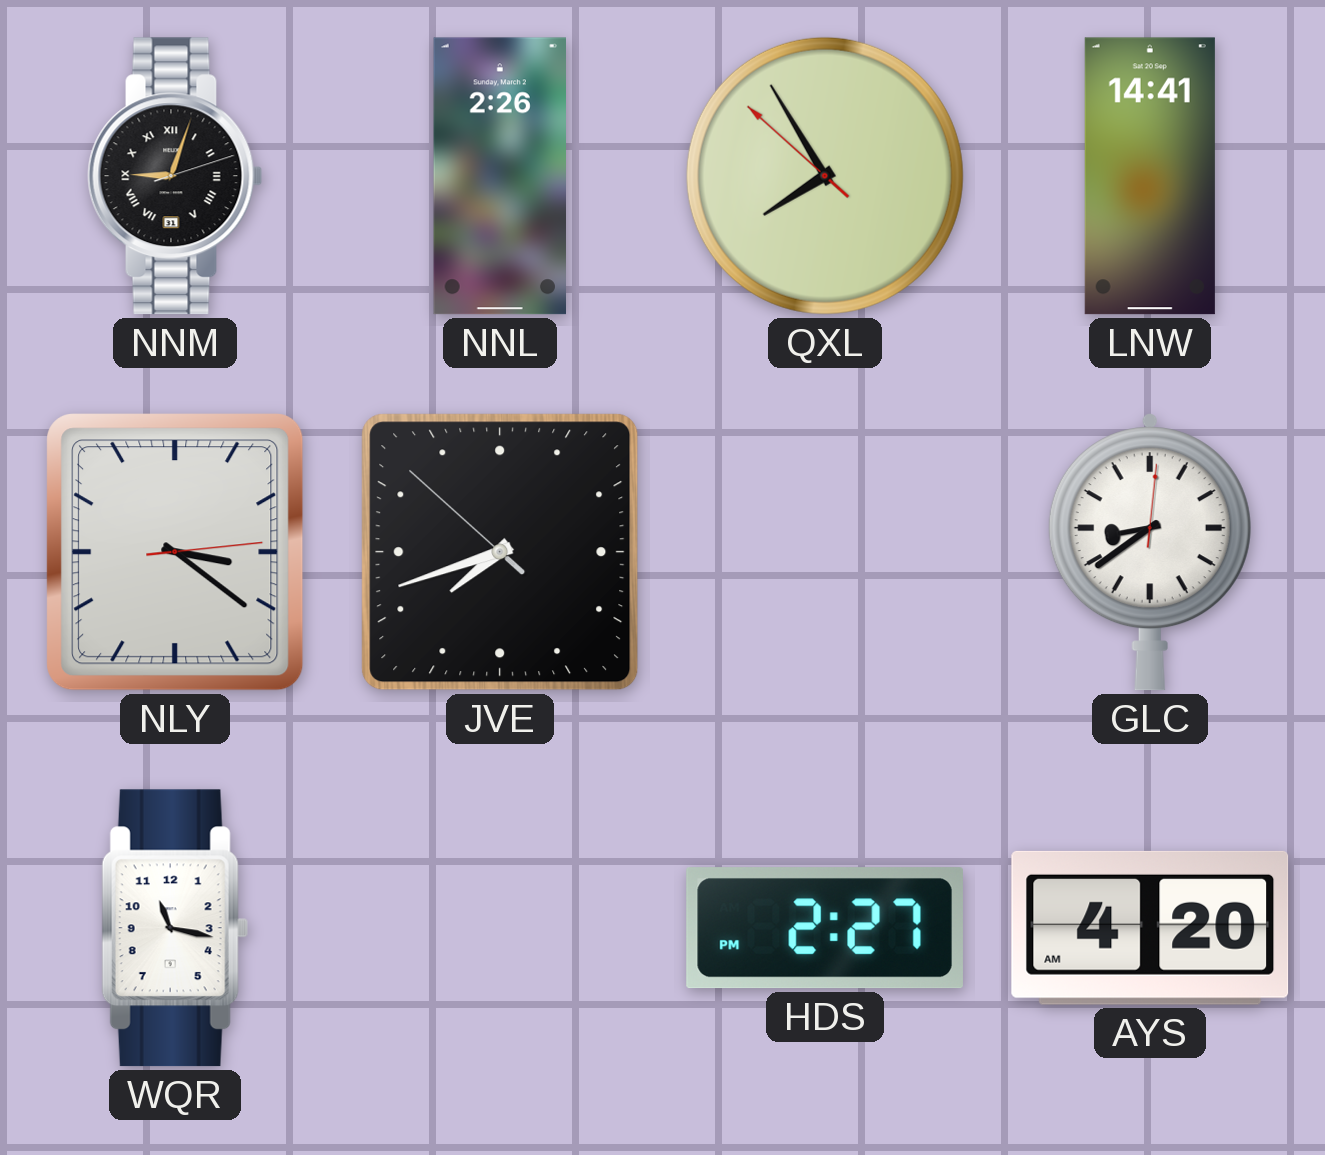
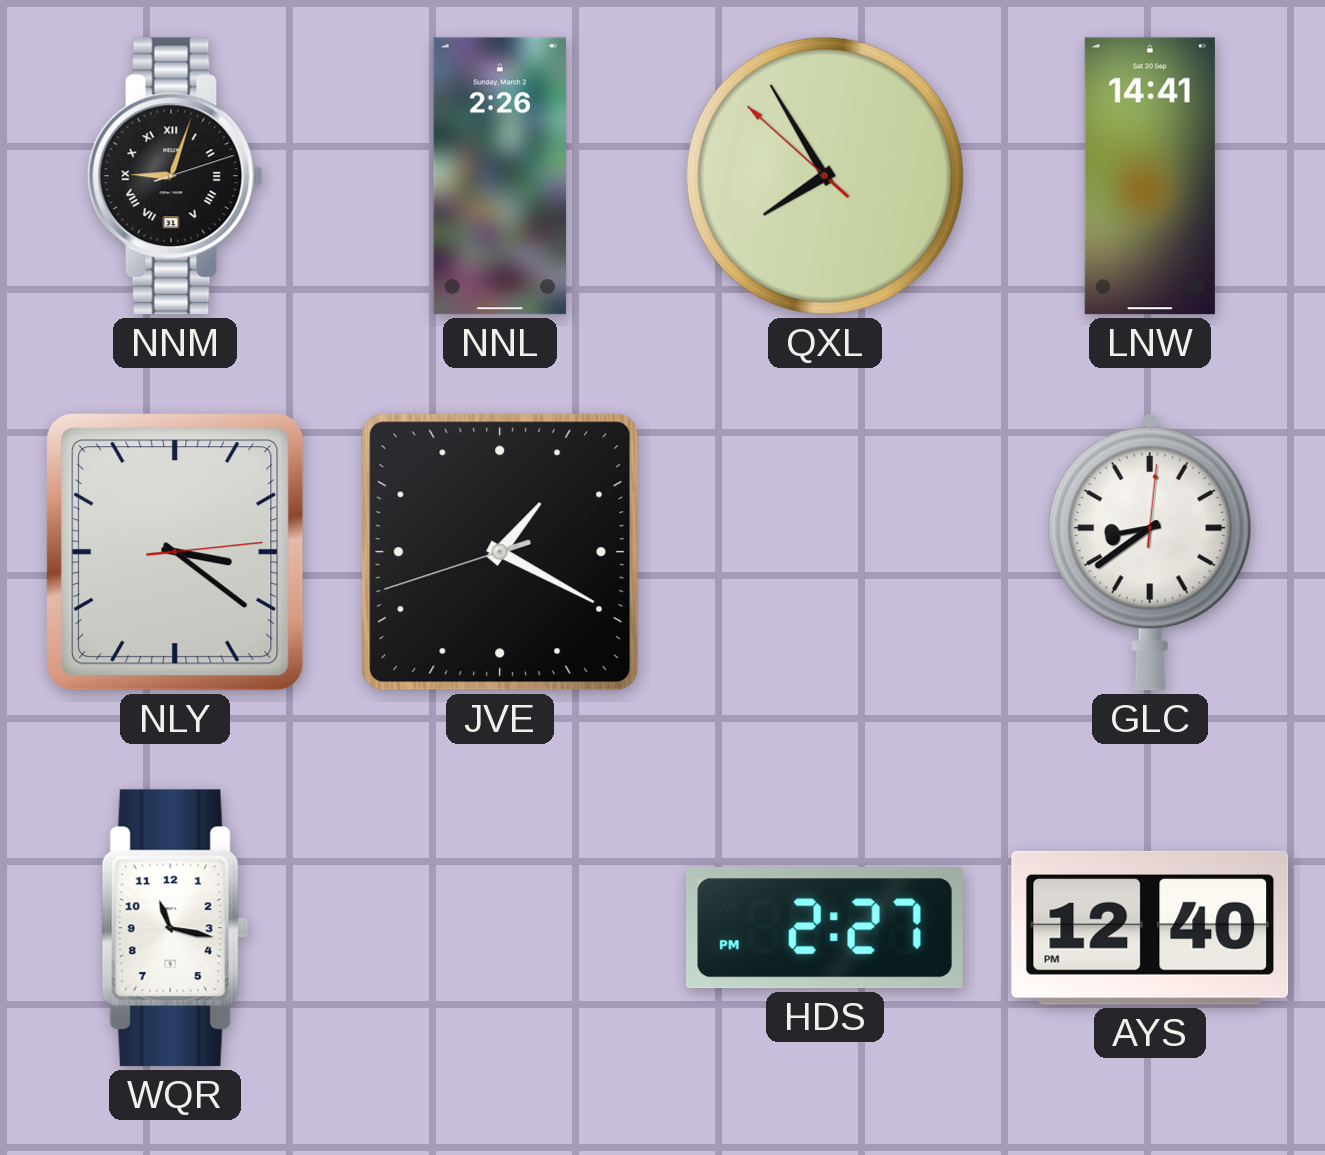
JVE: 7:41 -> 1:19 (500, 552)
AYS: 4:20 -> 12:40 (1150, 928)
